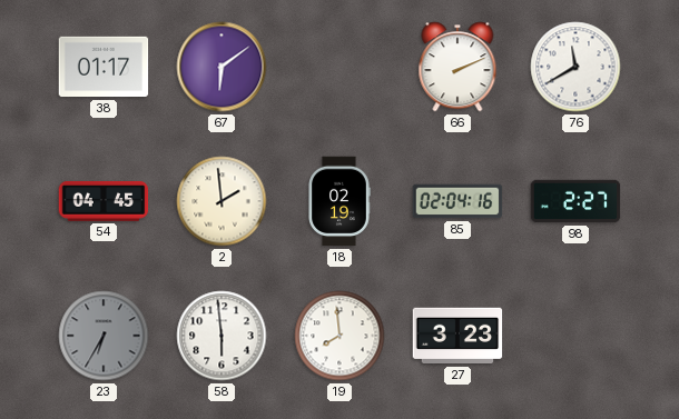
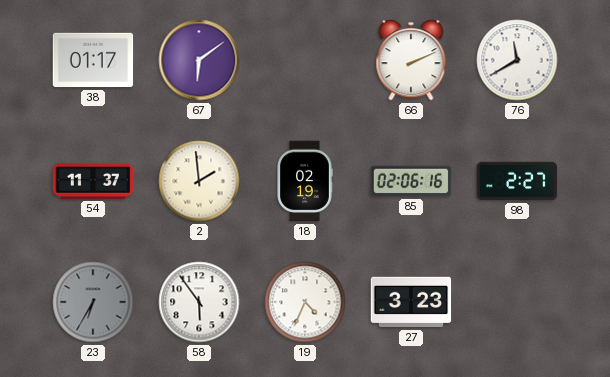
54: 04:45 -> 11:37 (93, 181)
85: 02:04 -> 02:06 (411, 181)
58: 5:59 -> 5:54 (199, 302)
19: 7:59 -> 4:34 (305, 302)
